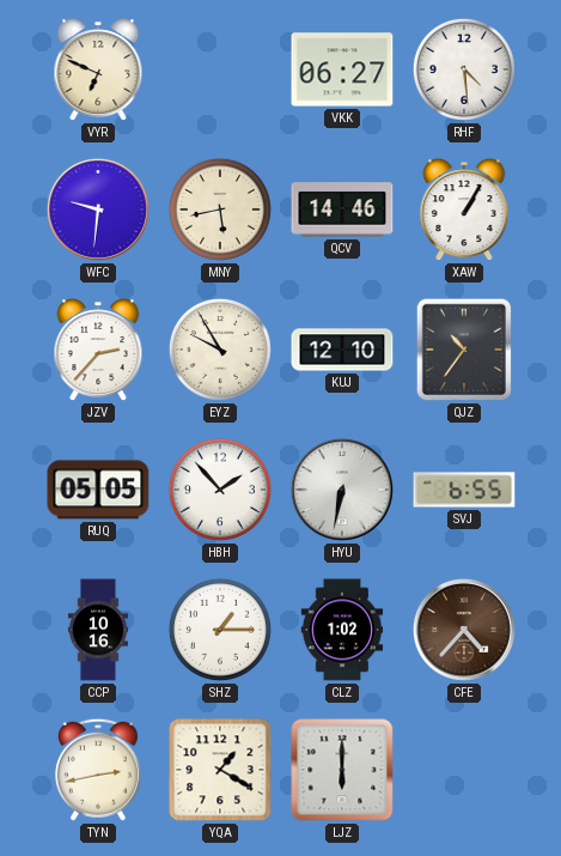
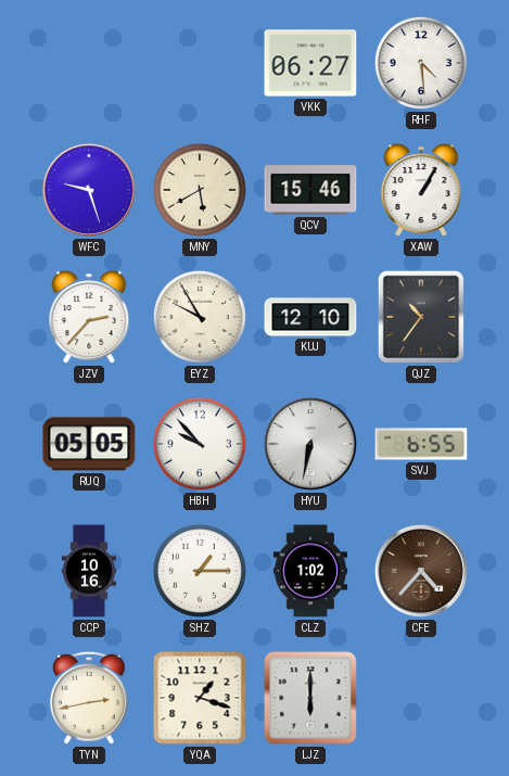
VYR: 6:49 -> none (98, 71)
WFC: 9:31 -> 9:27 (89, 190)
MNY: 5:43 -> 5:40 (200, 190)
QCV: 14:46 -> 15:46 (310, 190)
HBH: 1:53 -> 9:53 (200, 444)
YQA: 1:20 -> 1:18 (200, 698)
